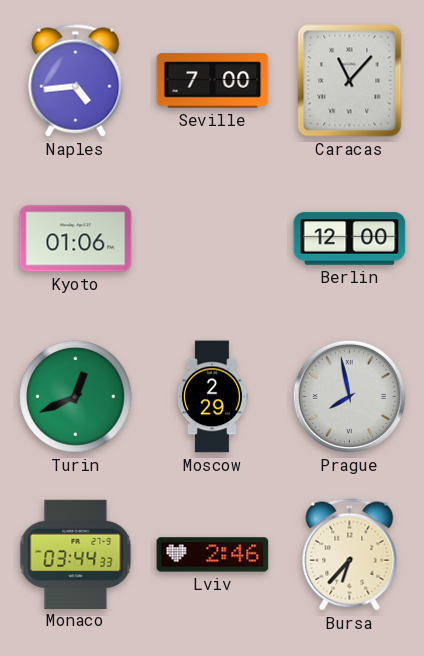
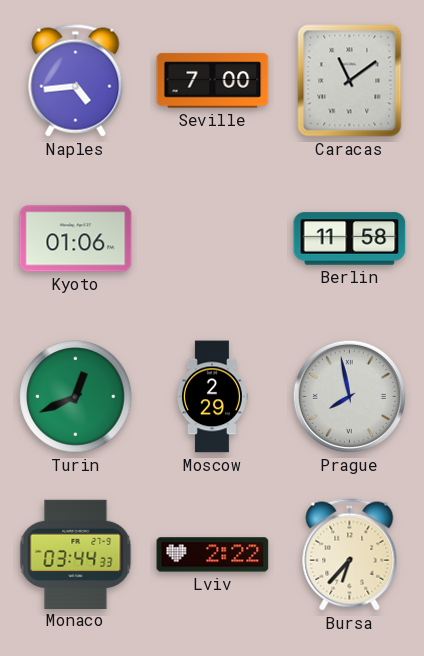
Caracas: 11:07 -> 11:09 (350, 81)
Berlin: 12:00 -> 11:58 (350, 239)
Lviv: 2:46 -> 2:22 (213, 555)
